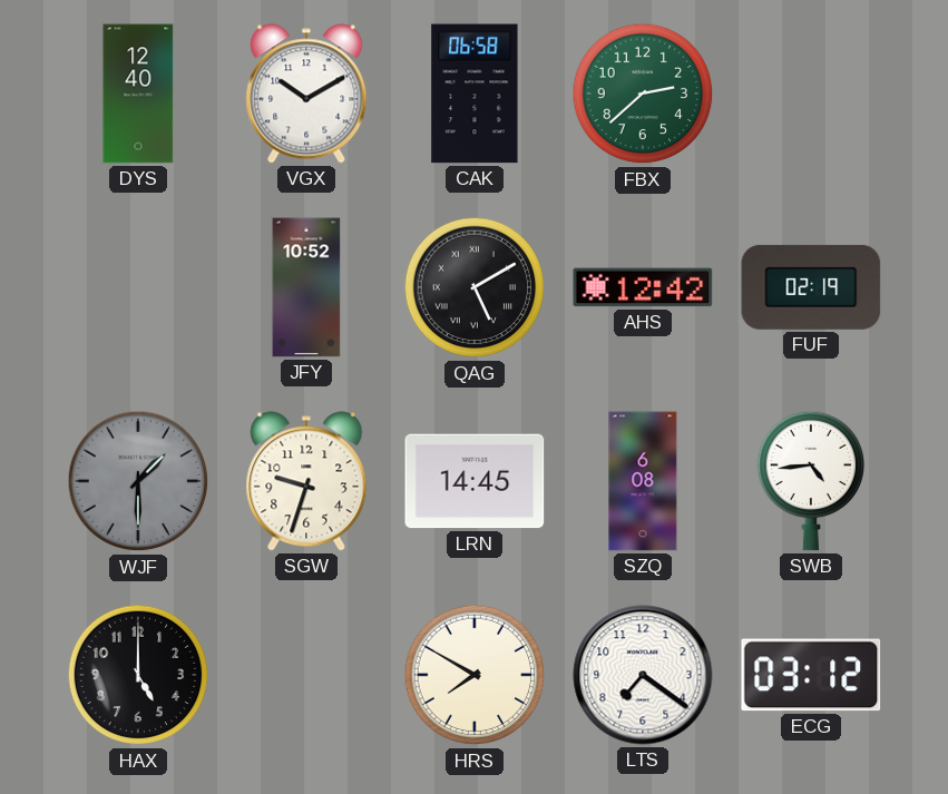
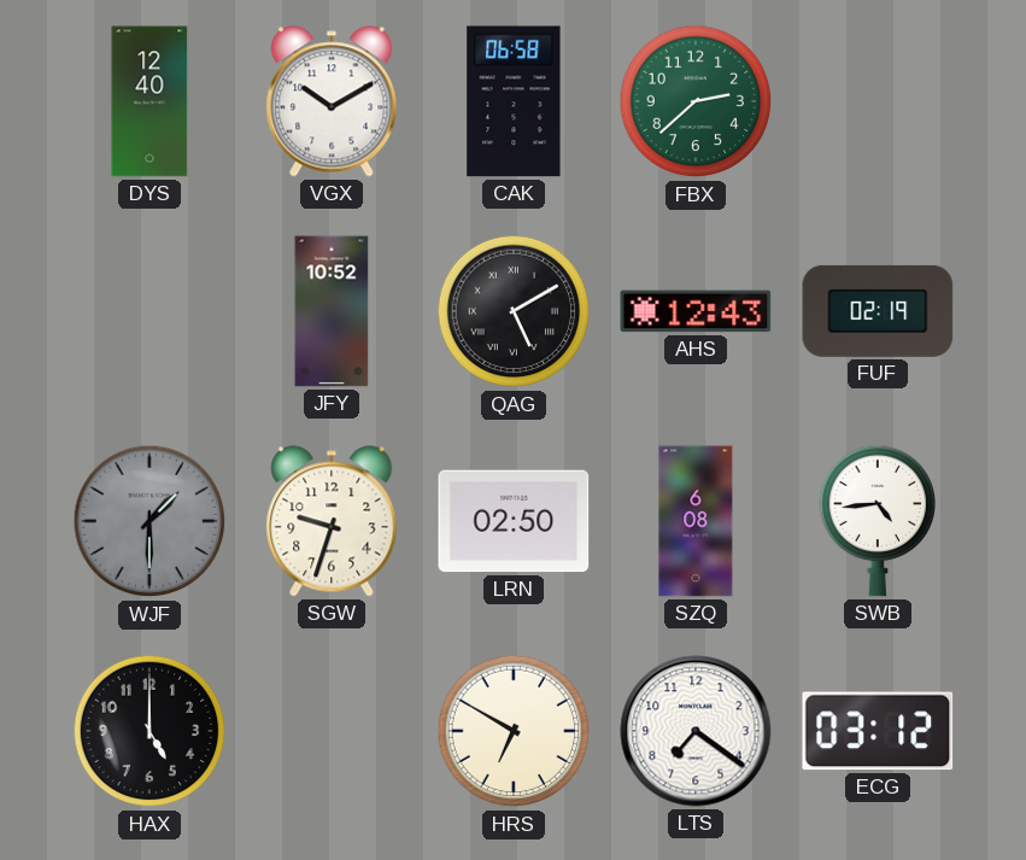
AHS: 12:42 -> 12:43 (696, 311)
LRN: 14:45 -> 02:50 (514, 521)
HRS: 7:50 -> 6:50 (514, 731)
